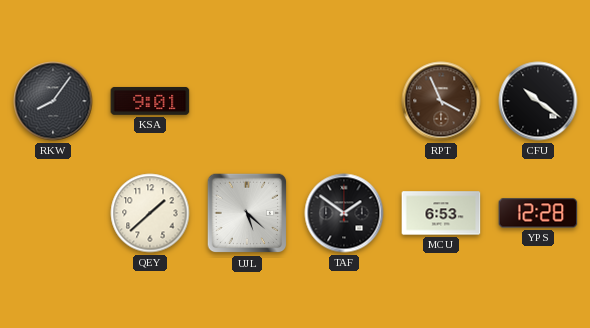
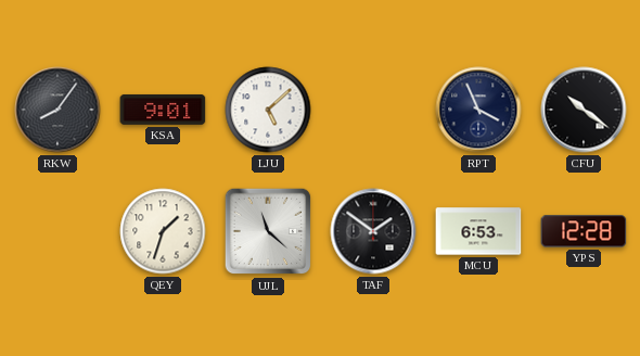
LJU: none -> 5:08 (268, 110)
RPT dial: brown -> navy (478, 110)
QEY: 1:38 -> 1:33 (163, 231)
UJL: 5:22 -> 11:22 (268, 231)
